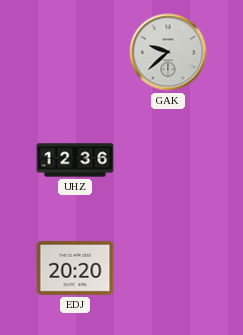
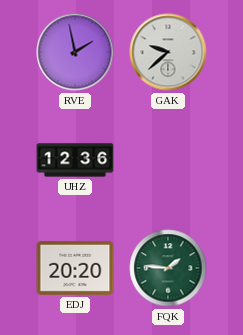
RVE: none -> 1:58 (75, 52)
FQK: none -> 1:46 (168, 268)
